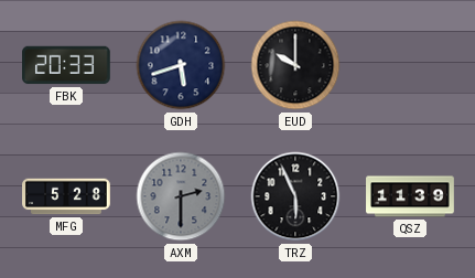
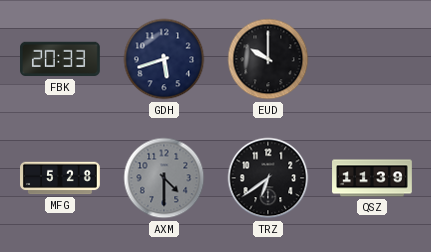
AXM: 2:30 -> 4:30 (164, 178)
TRZ: 5:56 -> 6:39 (268, 178)
